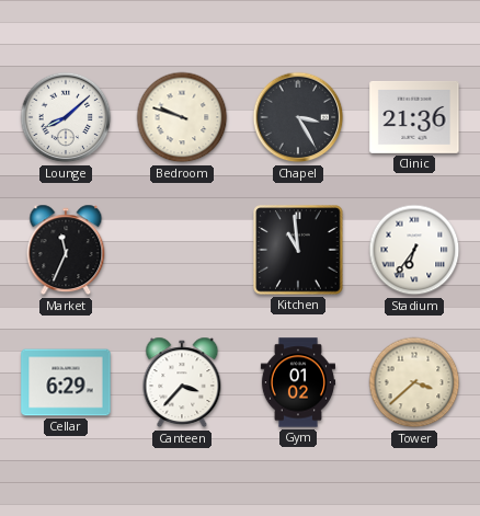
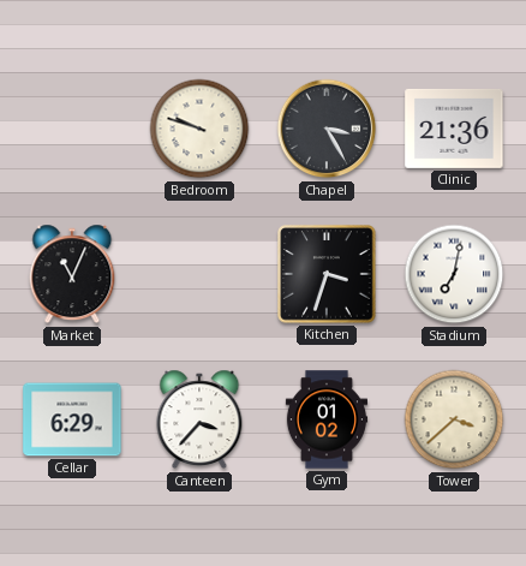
Lounge: 8:08 -> none (66, 117)
Market: 11:34 -> 11:04 (72, 274)
Kitchen: 10:59 -> 3:33 (327, 274)
Stadium: 6:36 -> 7:02 (454, 274)
